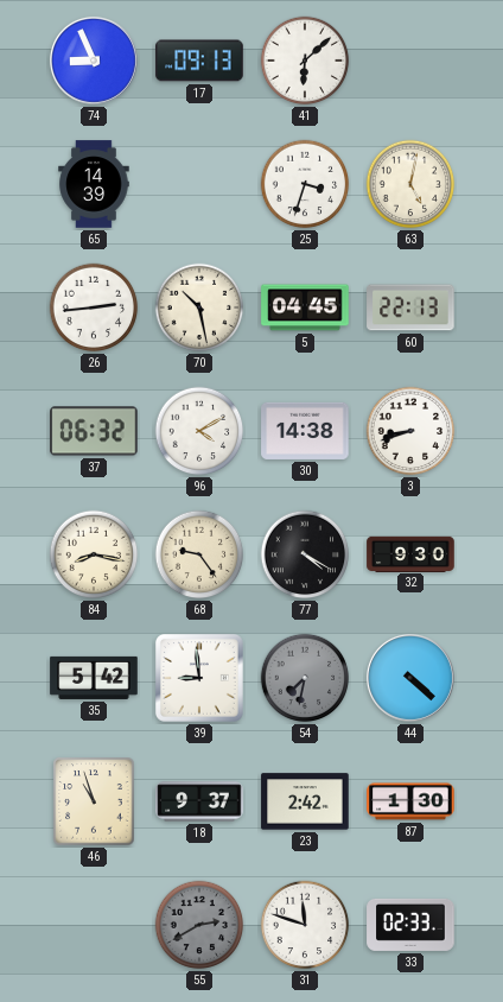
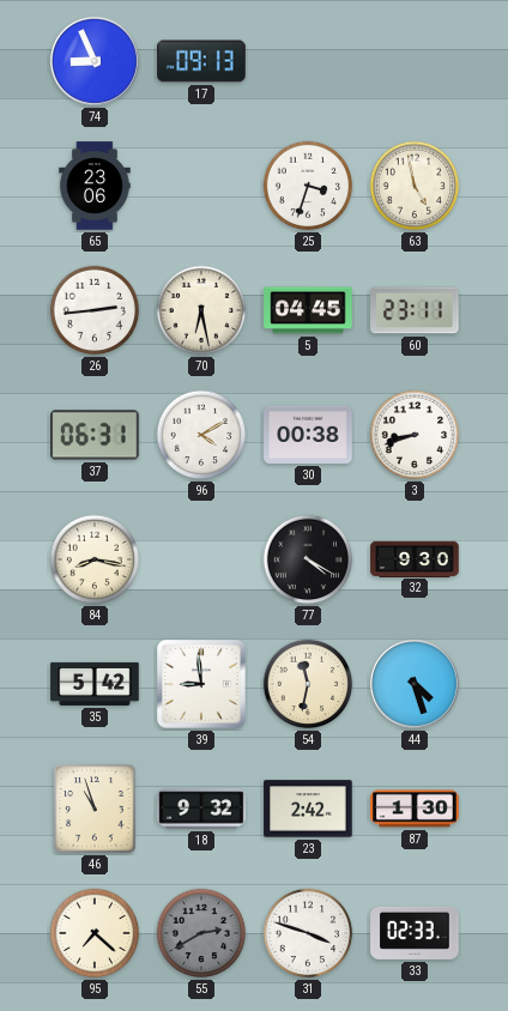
41: 6:08 -> none (305, 61)
65: 14:39 -> 23:06 (95, 186)
63: 5:02 -> 4:58 (415, 186)
70: 10:28 -> 6:28 (201, 310)
60: 22:13 -> 23:11 (415, 310)
37: 06:32 -> 06:31 (95, 435)
30: 14:38 -> 00:38 (308, 435)
68: 9:24 -> none (199, 554)
54: 7:32 -> 11:32 (308, 684)
54 dial: grey -> cream (308, 684)
44: 4:22 -> 4:27 (415, 684)
18: 9:37 -> 9:32 (201, 809)
95: none -> 7:22 (95, 933)
31: 11:48 -> 3:48 (308, 933)
